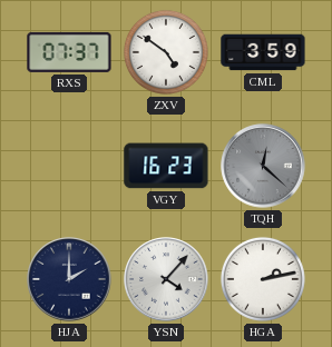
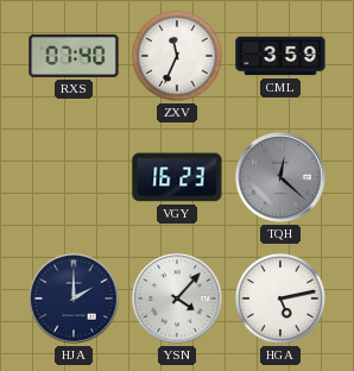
RXS: 07:37 -> 07:40 (74, 56)
ZXV: 4:51 -> 11:34 (177, 56)
HGA: 2:13 -> 5:13 (280, 298)
